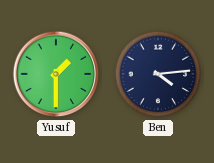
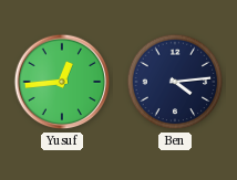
Yusuf: 1:30 -> 12:44 (62, 82)
